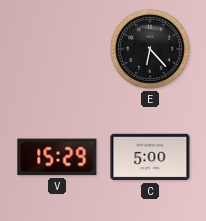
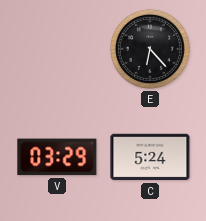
V: 15:29 -> 03:29 (57, 157)
C: 5:00 -> 5:24 (150, 157)
